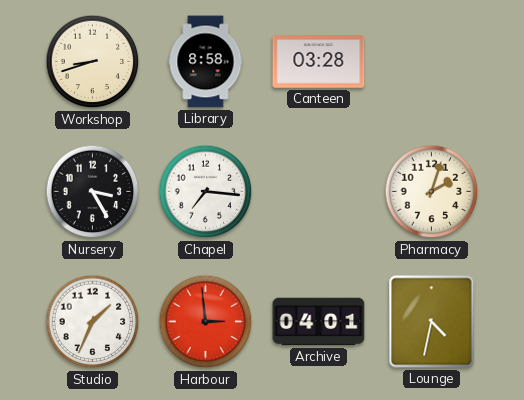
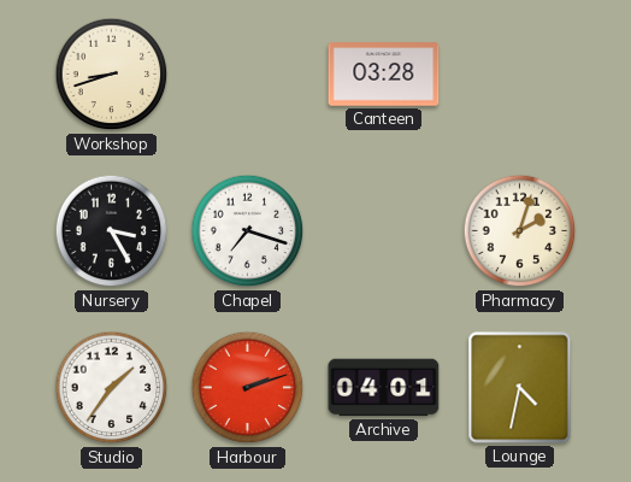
Library: 8:58 -> none (206, 62)
Chapel: 7:16 -> 7:18 (248, 231)
Studio: 1:34 -> 1:36 (112, 388)
Harbour: 2:59 -> 2:12 (248, 388)
